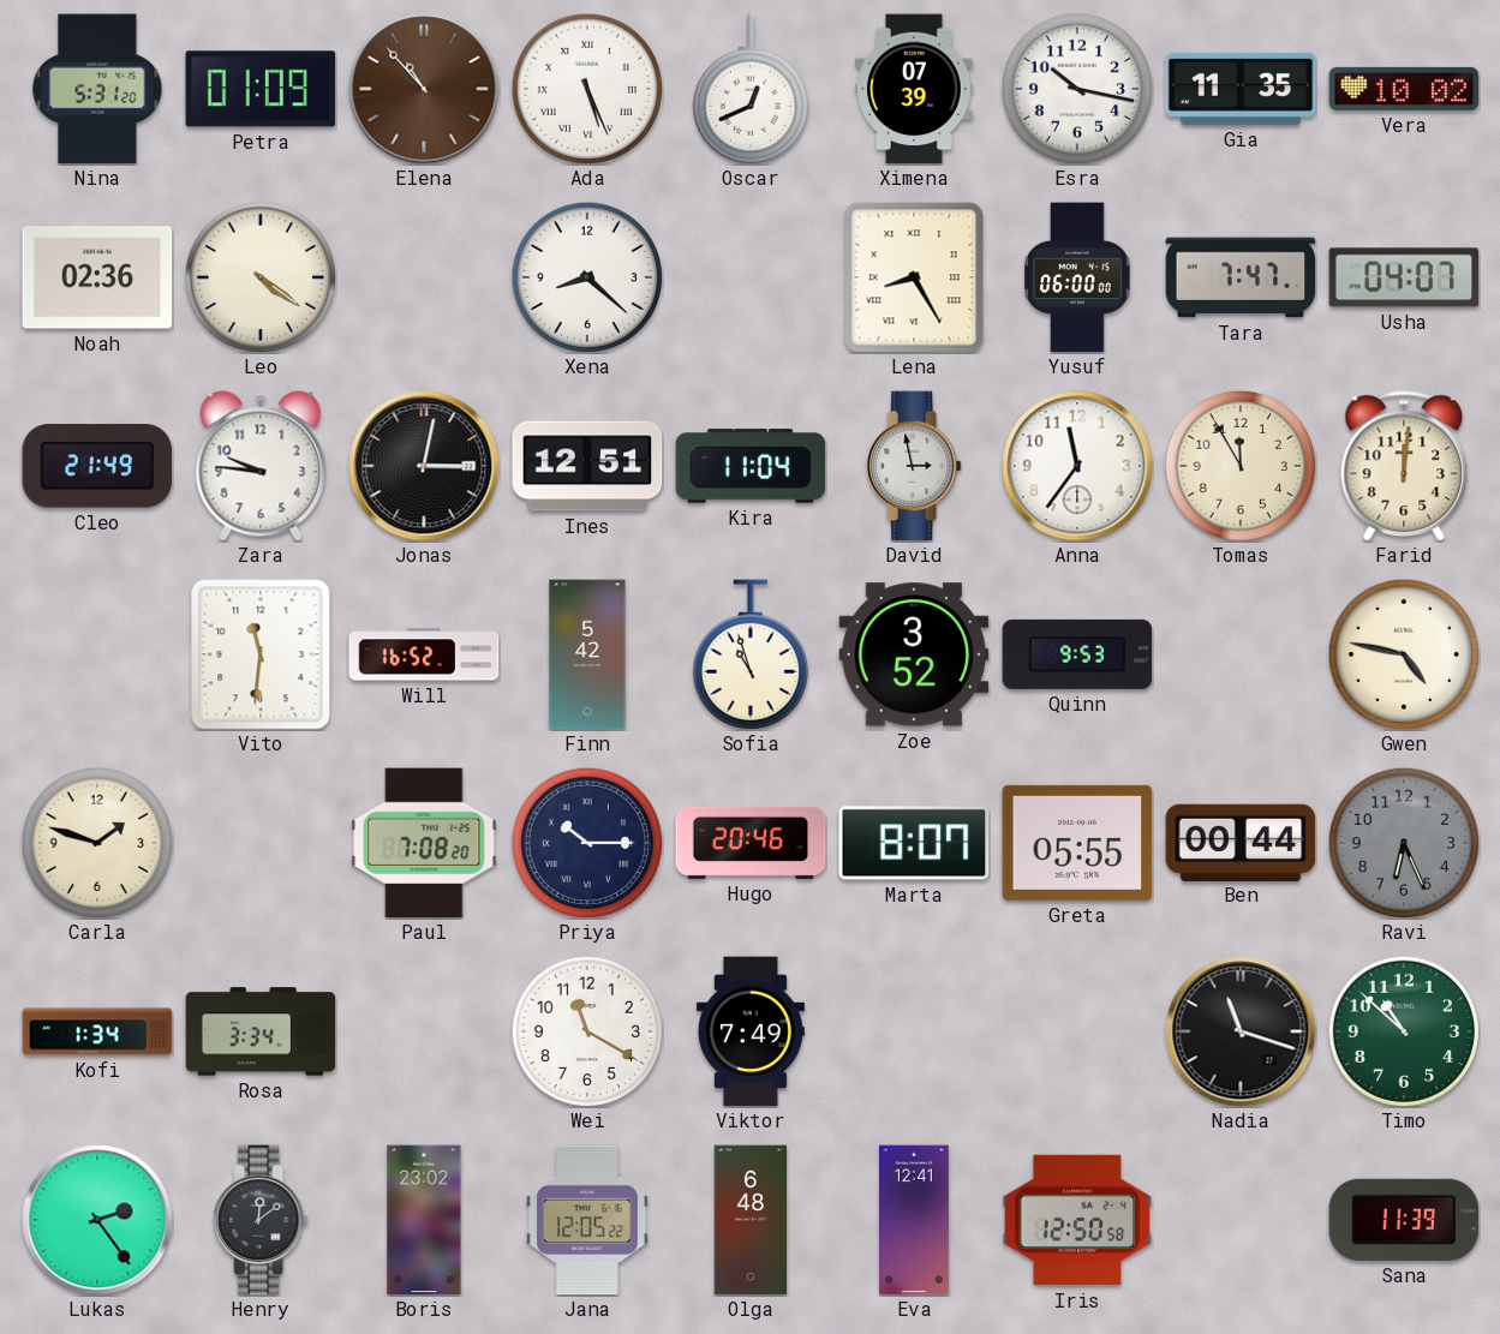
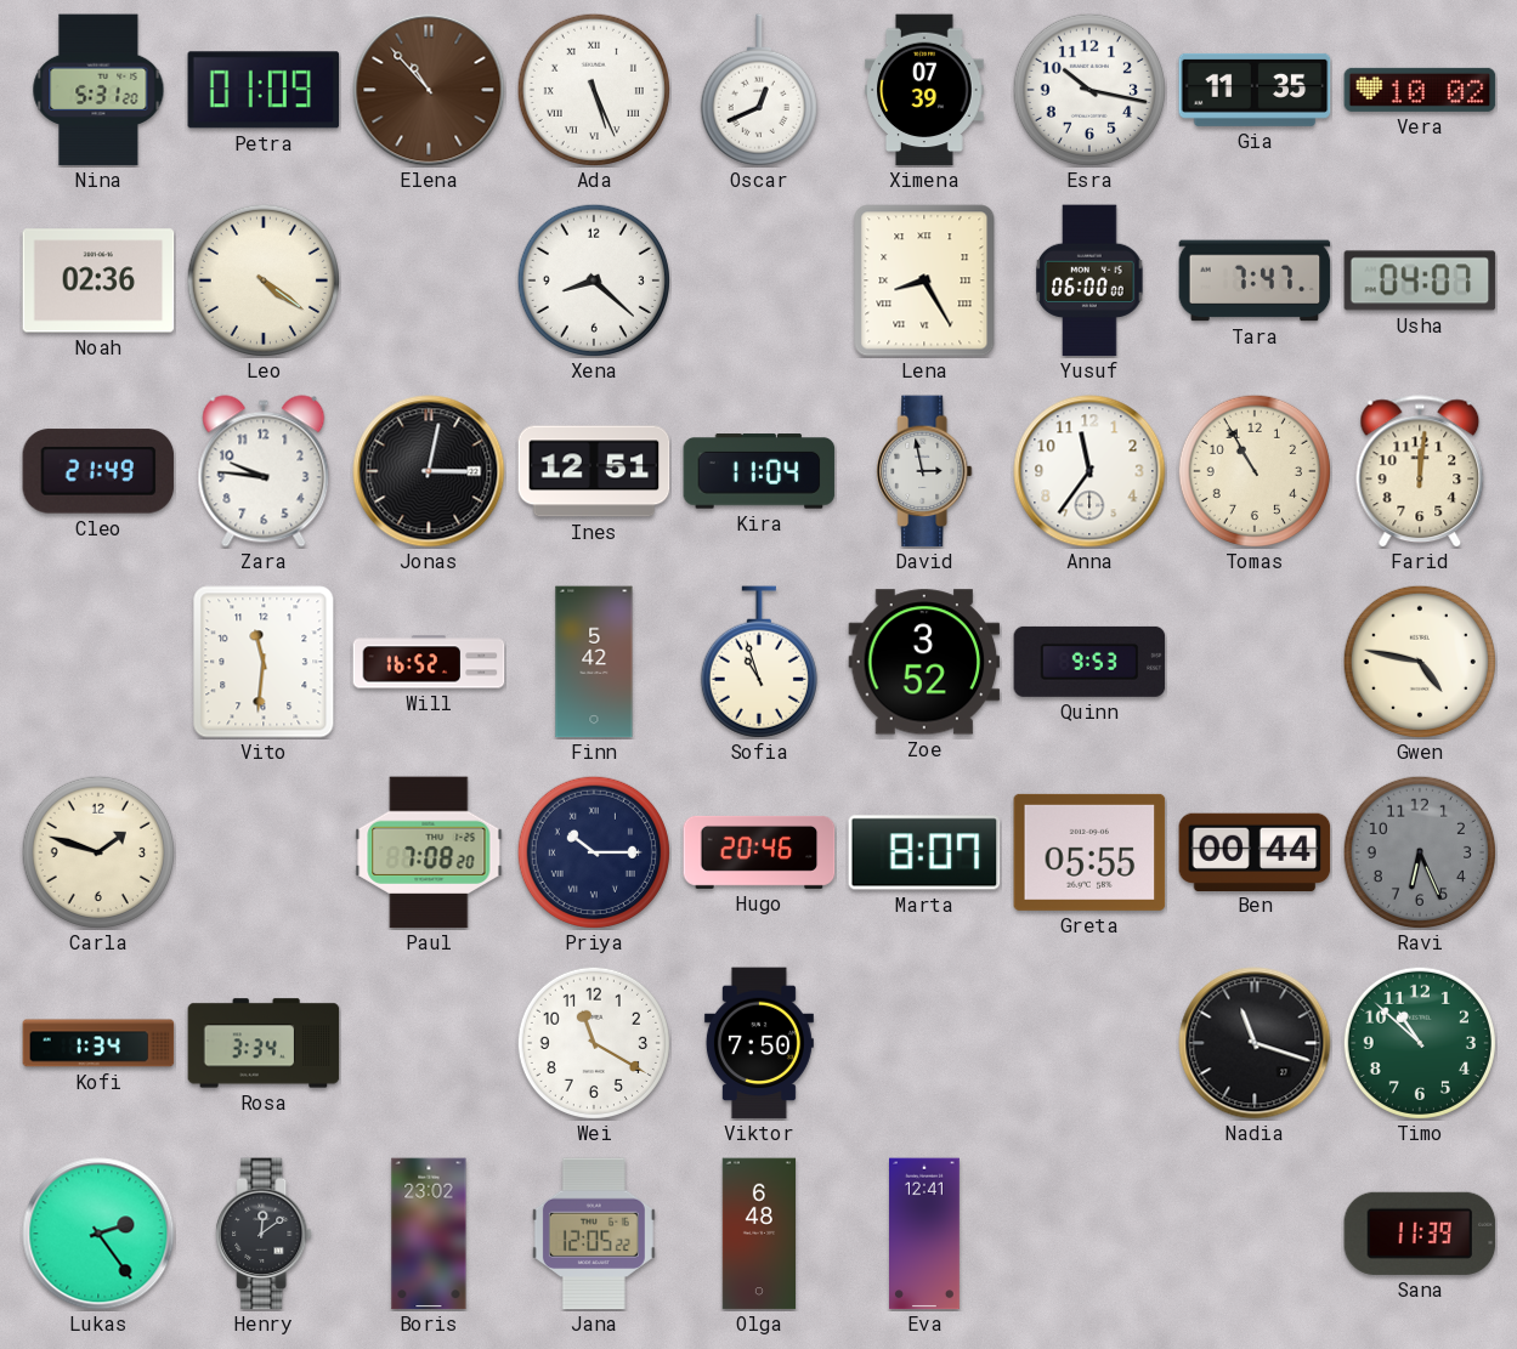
Tomas: 11:55 -> 10:55 (1255, 471)
Viktor: 7:49 -> 7:50 (759, 1043)
Iris: 12:50 -> none (1077, 1220)
